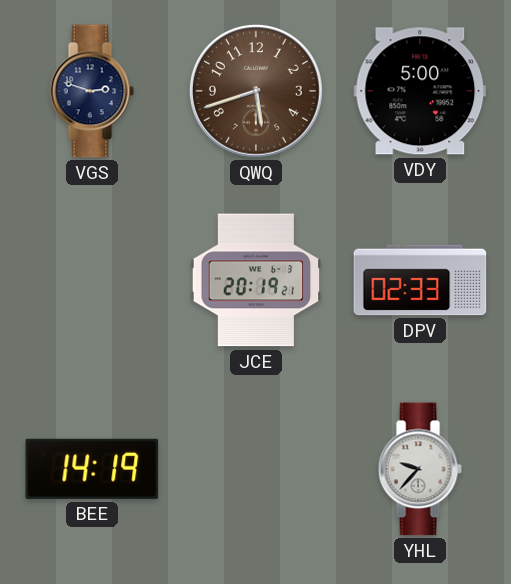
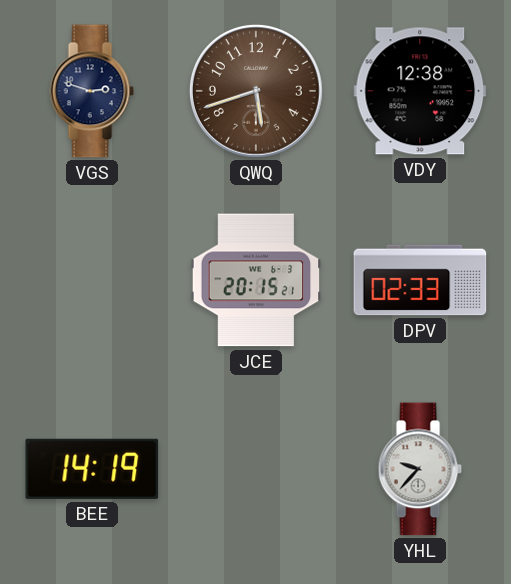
VDY: 5:00 -> 12:38 (420, 91)
JCE: 20:19 -> 20:15 (256, 280)
